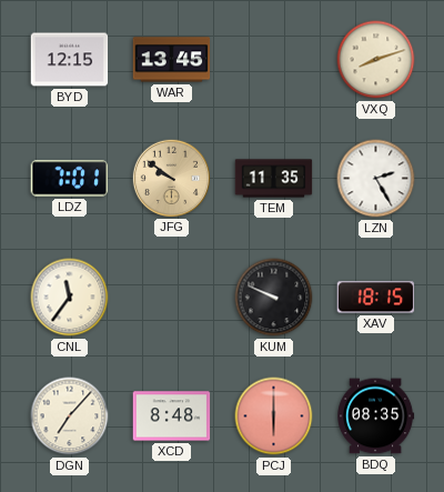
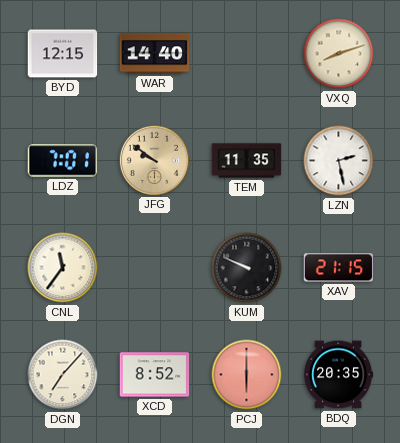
WAR: 13:45 -> 14:40 (155, 54)
LZN: 2:25 -> 2:28 (339, 161)
XAV: 18:15 -> 21:15 (339, 268)
XCD: 8:48 -> 8:52 (155, 375)
BDQ: 08:35 -> 20:35 (338, 375)
